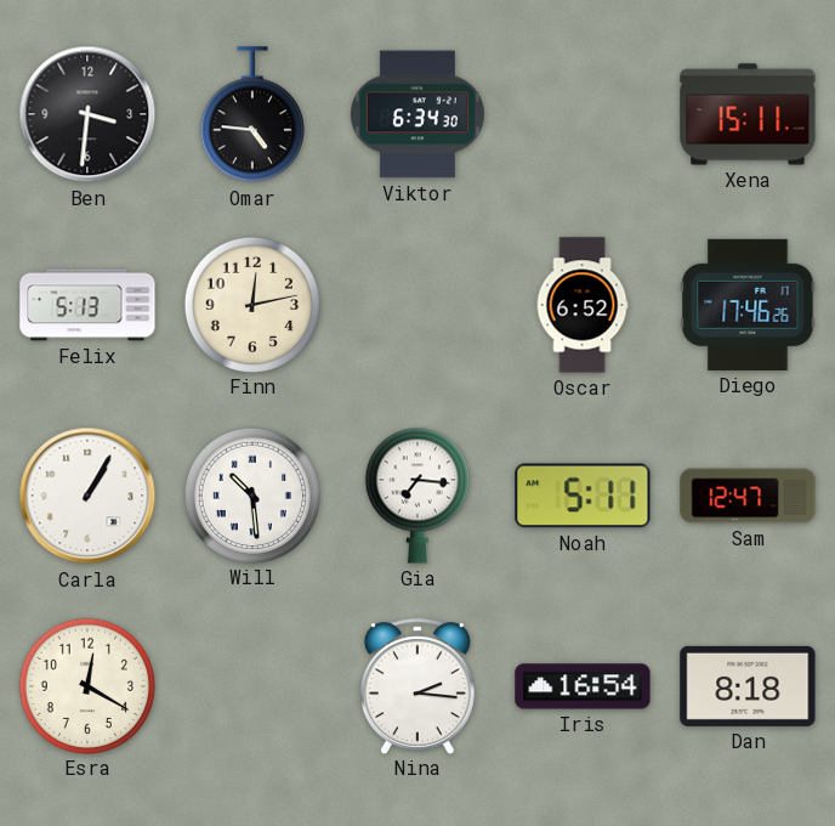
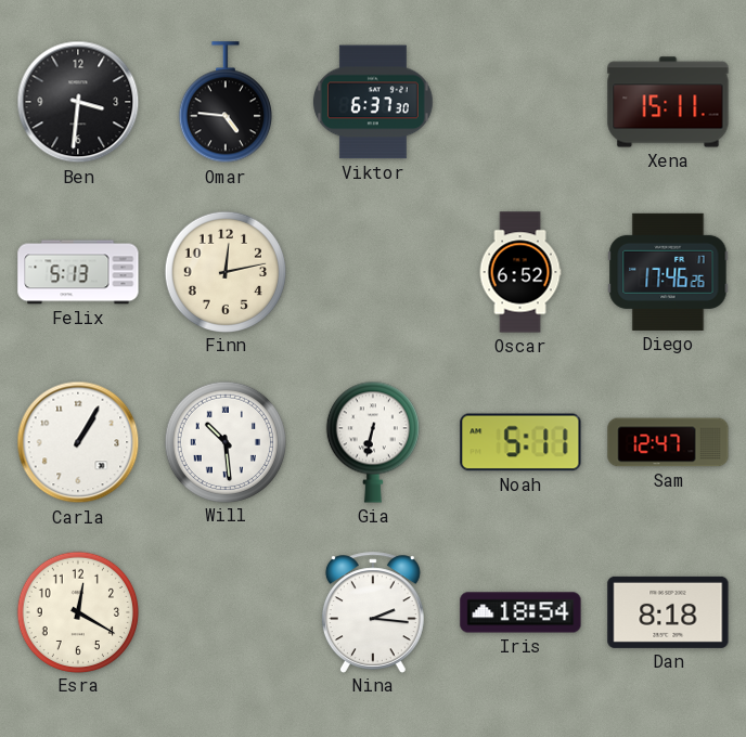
Viktor: 6:34 -> 6:37 (373, 102)
Gia: 7:16 -> 6:32 (373, 442)
Iris: 16:54 -> 18:54 (520, 612)
